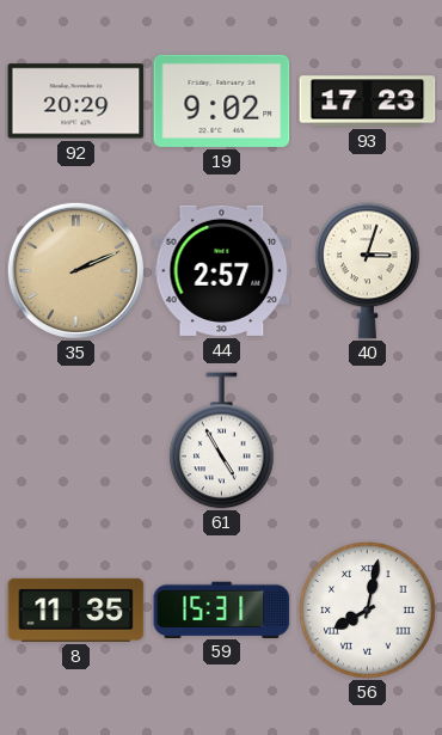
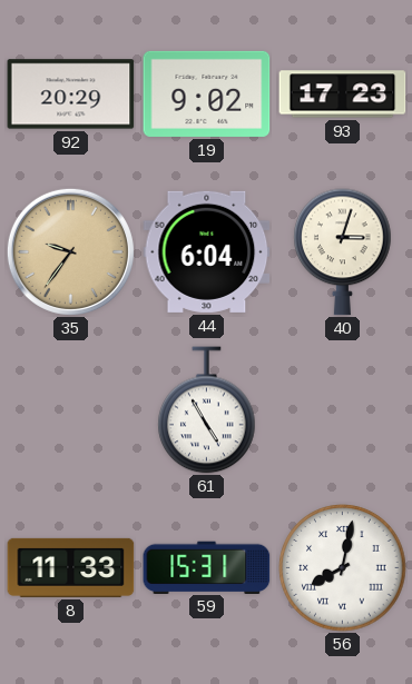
35: 2:11 -> 9:36 (70, 251)
44: 2:57 -> 6:04 (207, 251)
8: 11:35 -> 11:33 (71, 567)
